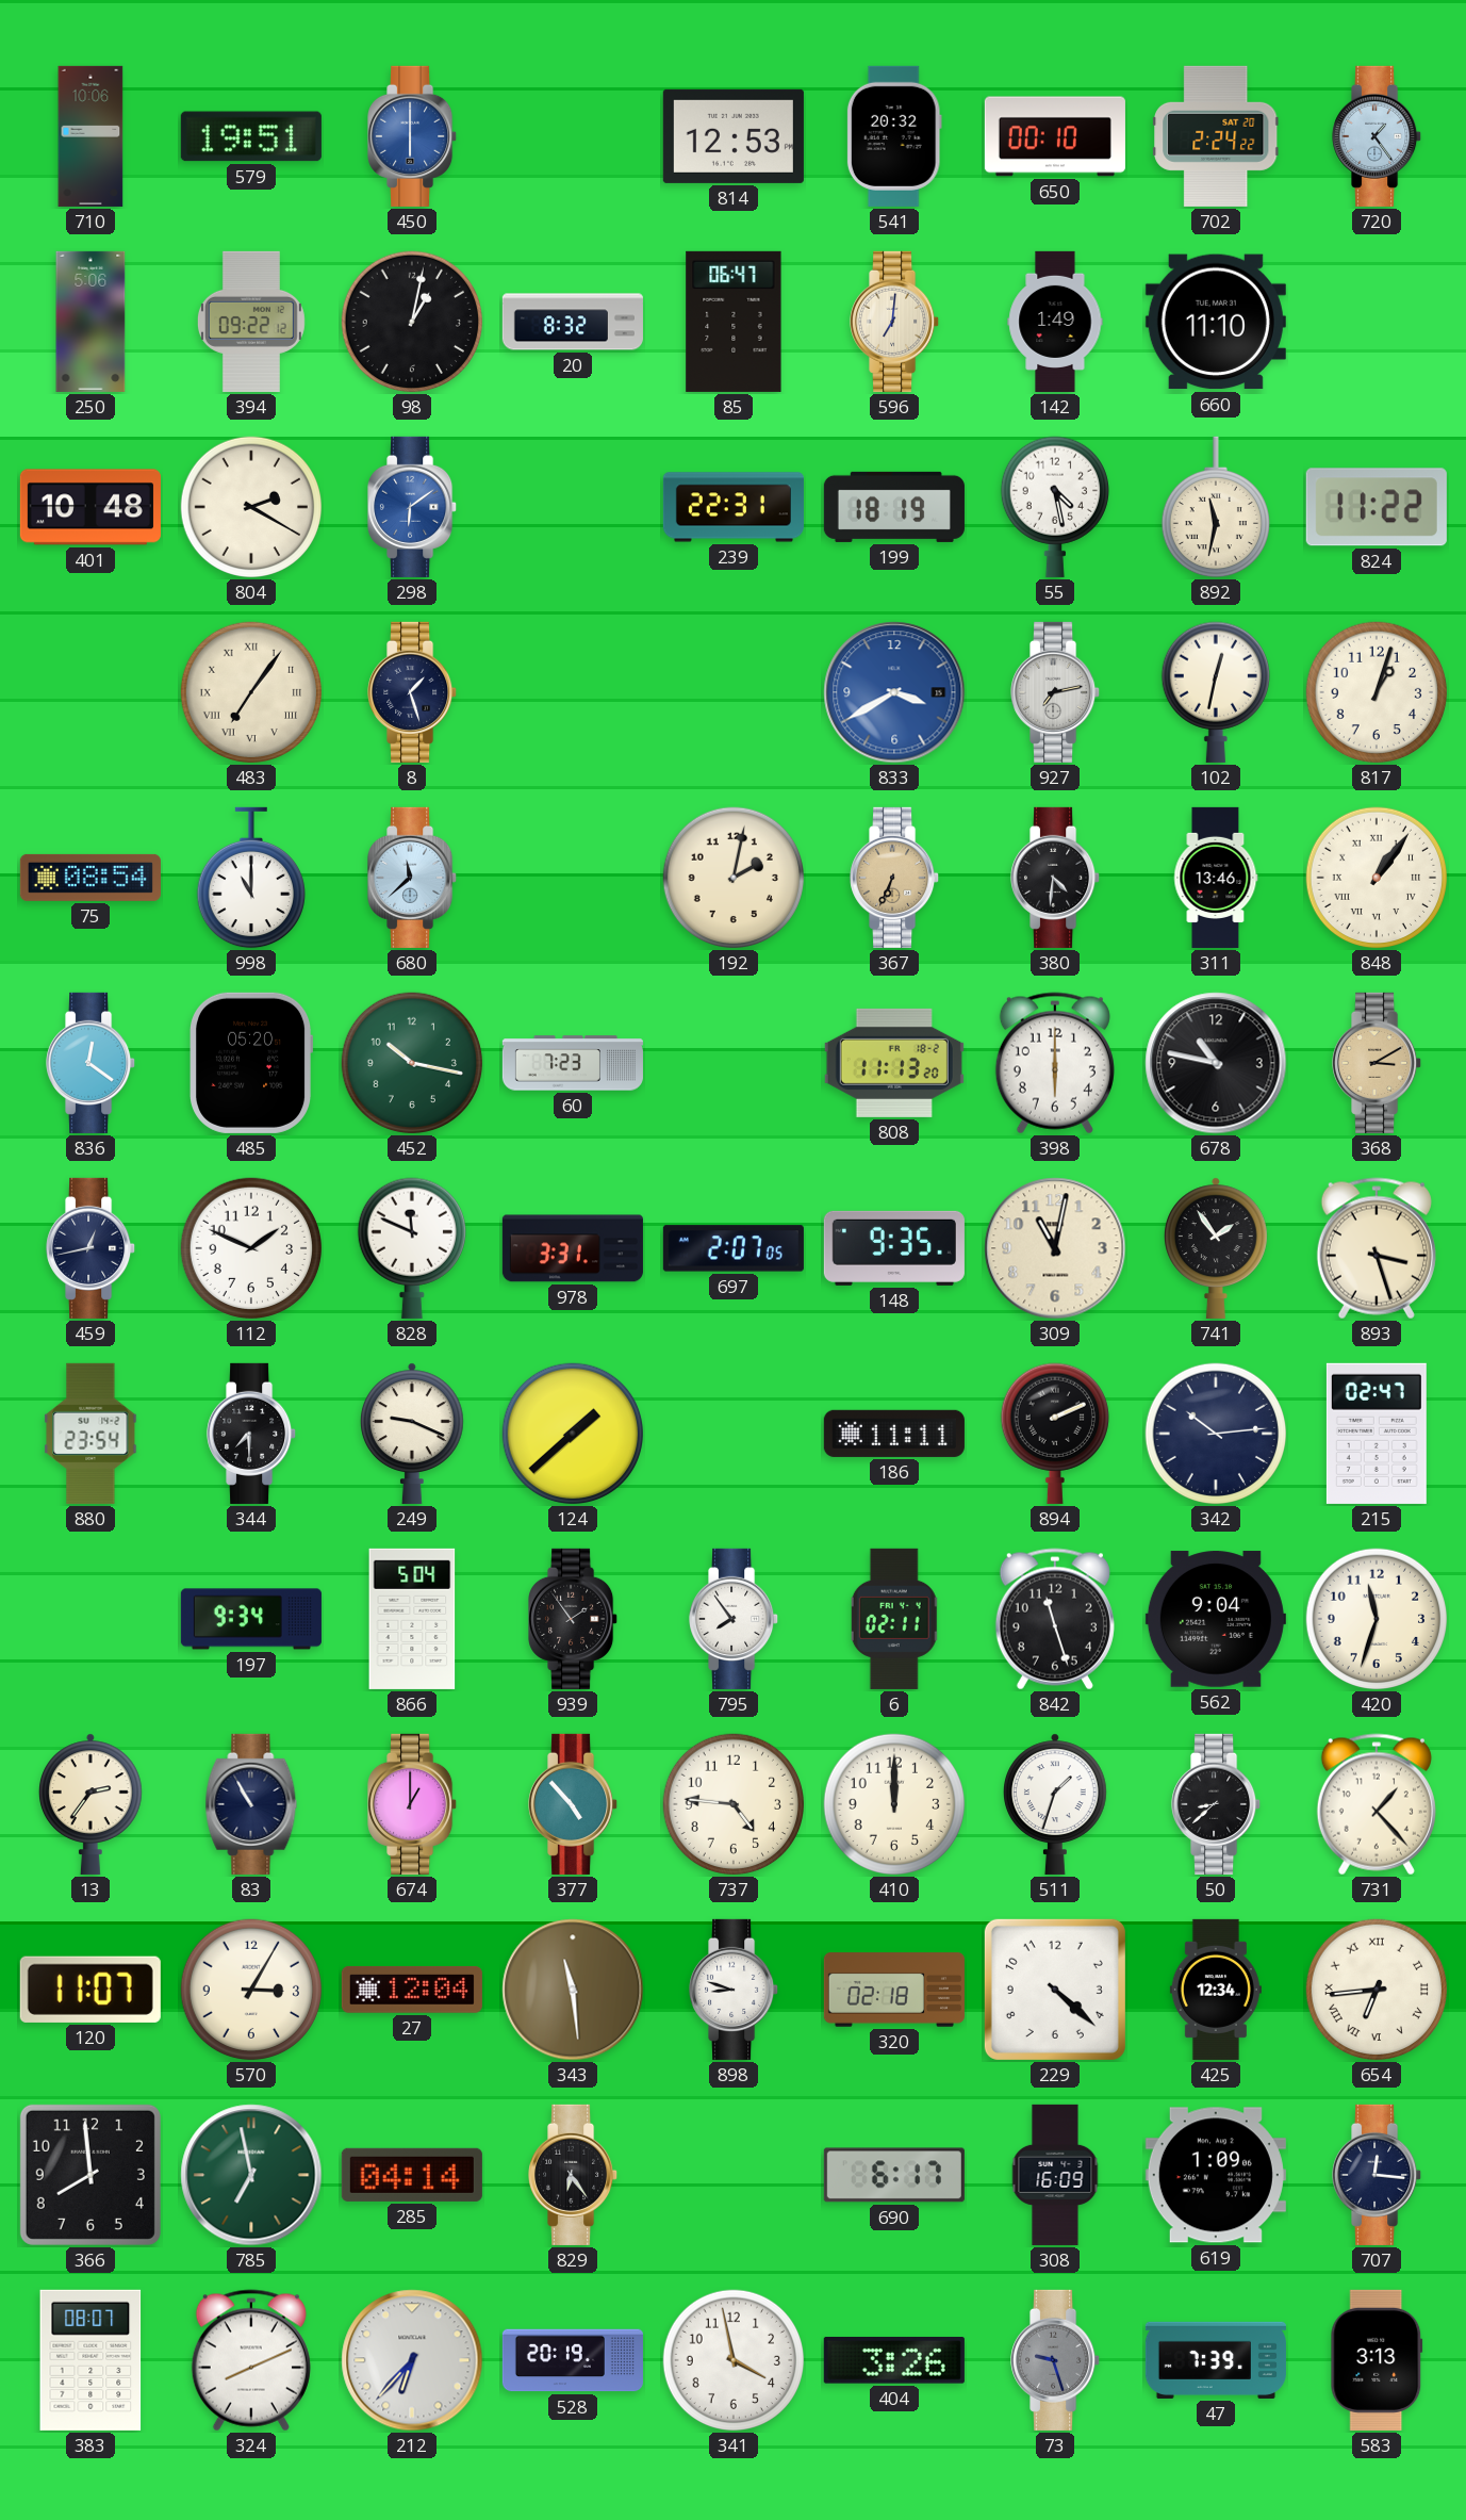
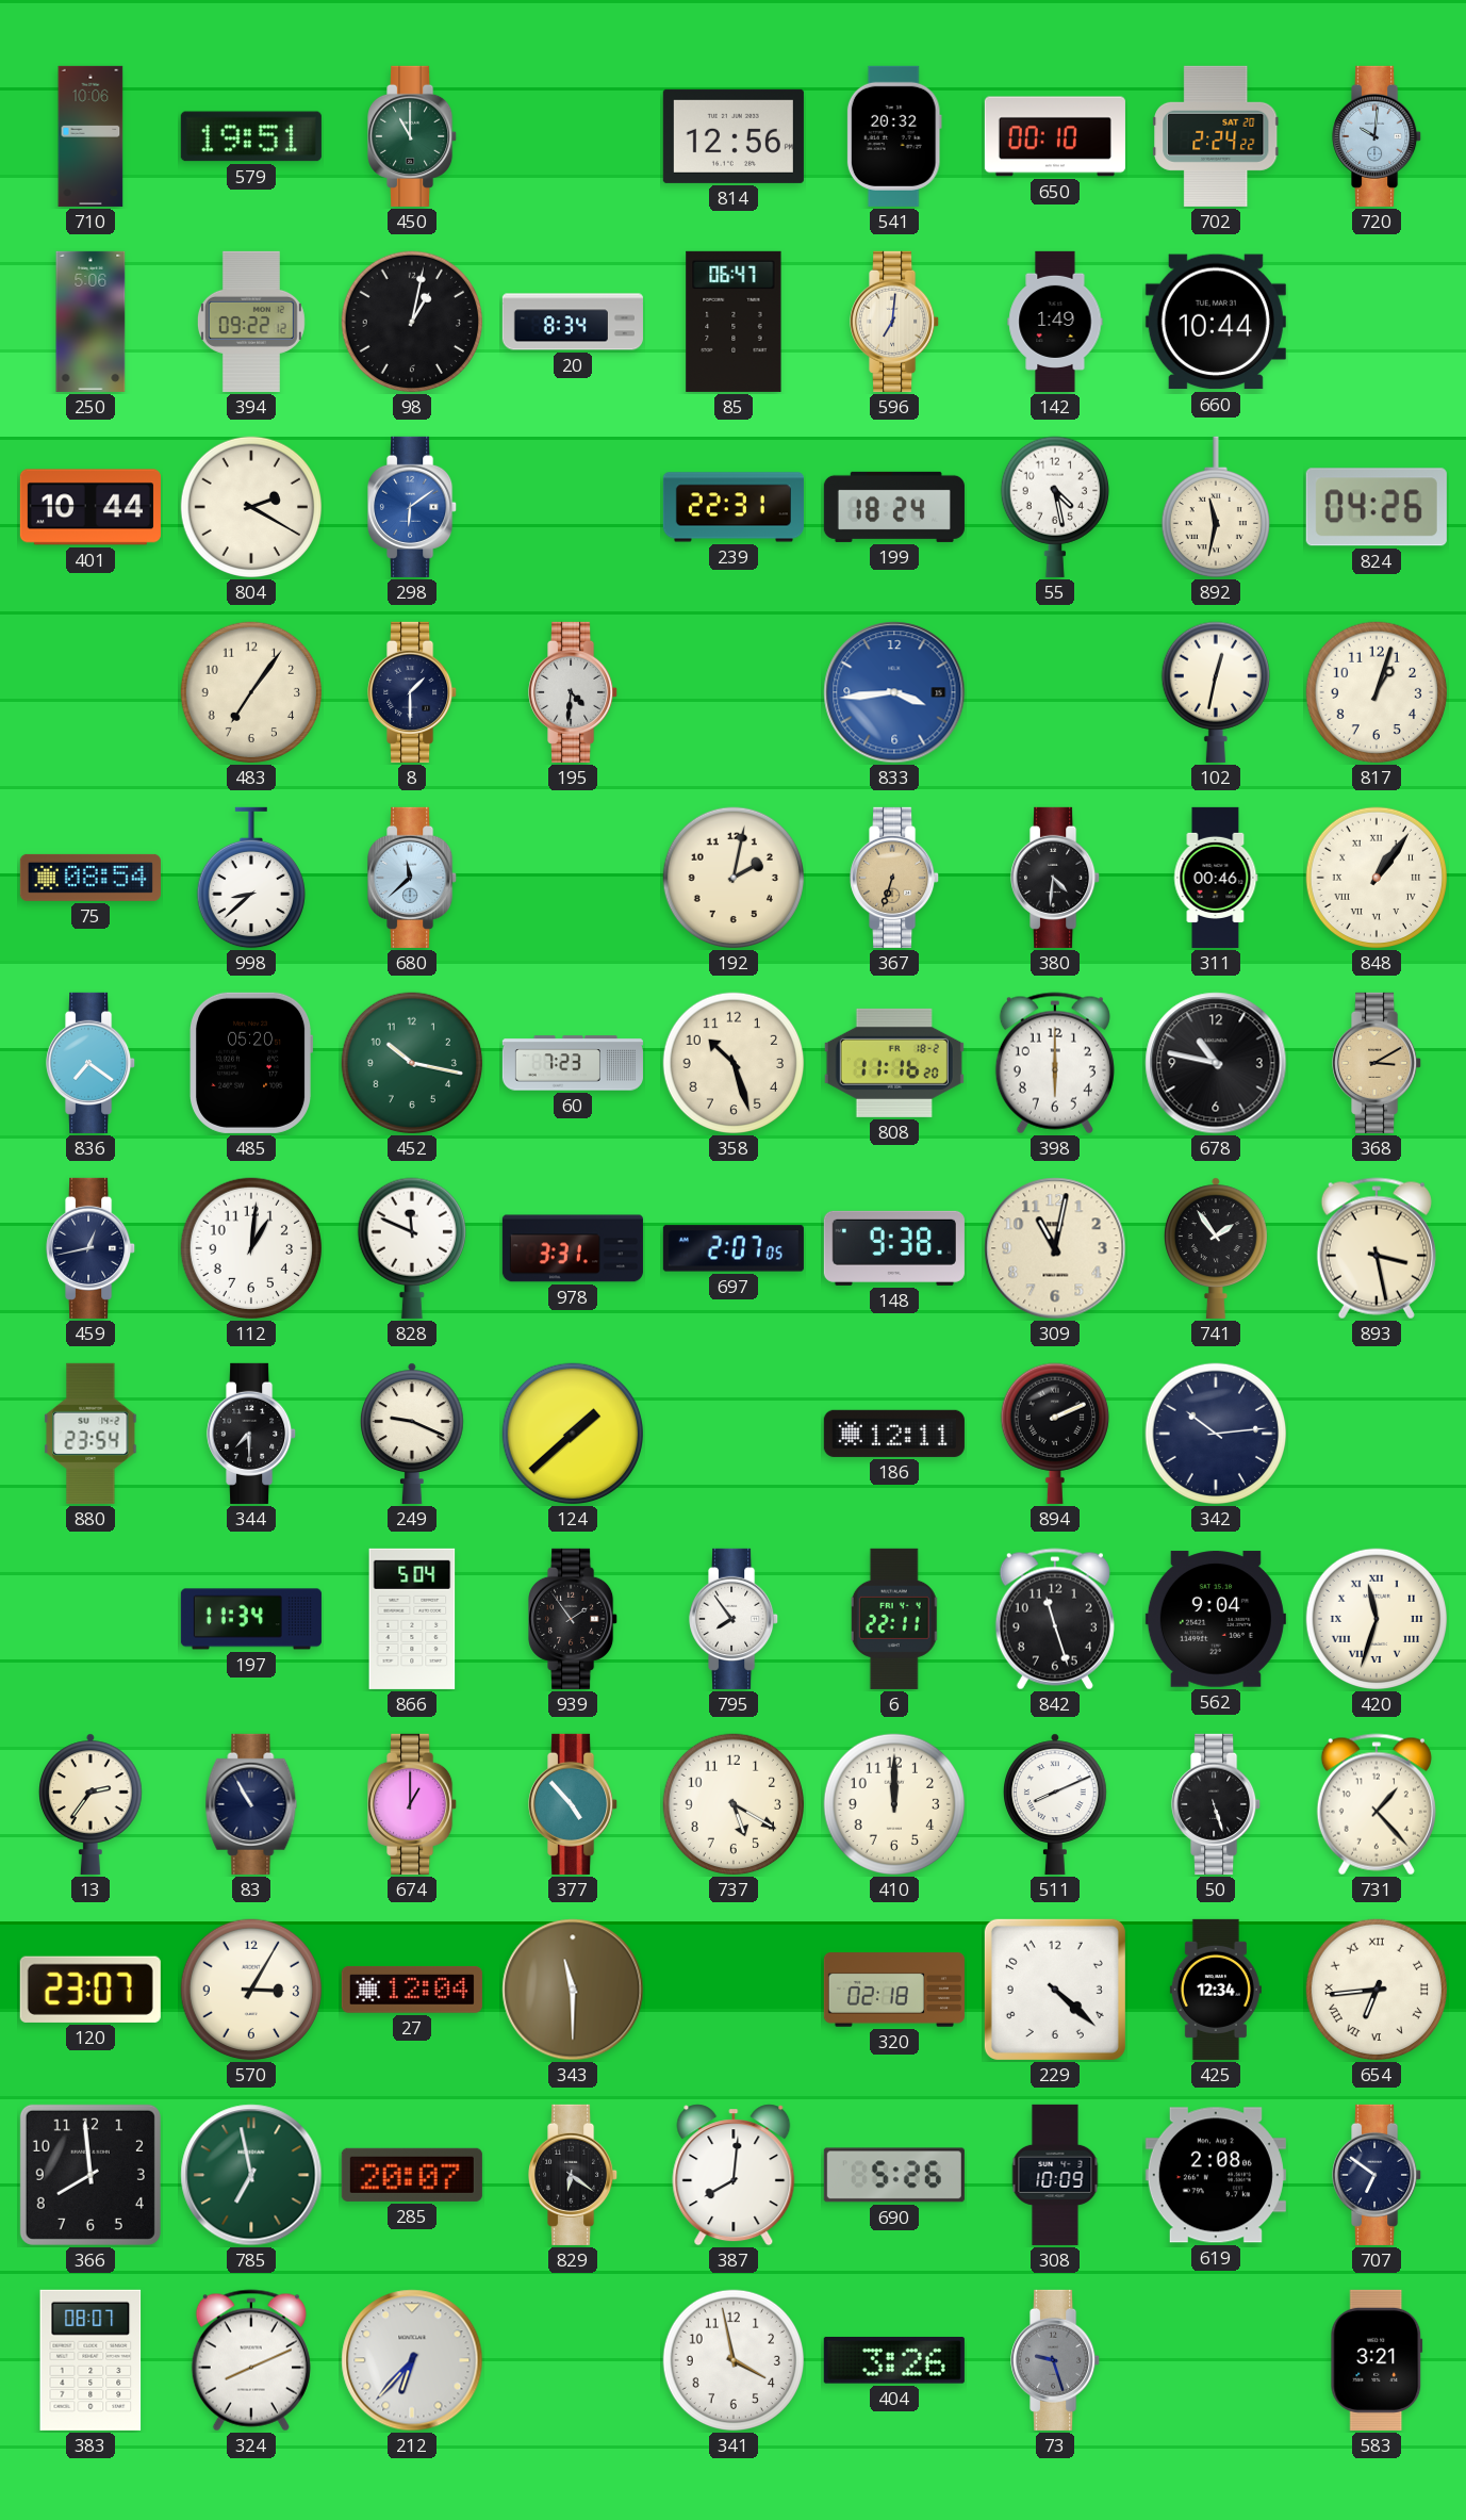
450: 6:00 -> 11:00 (413, 136)
450 dial: blue -> green (413, 136)
814: 12:53 -> 12:56 (734, 136)
720: 1:24 -> 10:01 (1378, 136)
20: 8:32 -> 8:34 (573, 322)
660: 11:10 -> 10:44 (1216, 322)
401: 10:48 -> 10:44 (90, 507)
199: 18:19 -> 18:24 (894, 507)
824: 11:22 -> 04:26 (1377, 507)
483 numerals: Roman -> Arabic (251, 692)
8: 1:27 -> 1:30 (413, 692)
195: none -> 4:31 (574, 692)
833: 3:40 -> 3:44 (894, 692)
927: 7:13 -> none (1056, 692)
998: 11:00 -> 8:38 (250, 878)
367: 6:34 -> 6:33 (895, 878)
311: 13:46 -> 00:46 (1216, 878)
836: 12:21 -> 7:21 (92, 1063)
358: none -> 10:27 (734, 1063)
808: 11:13 -> 11:16 (894, 1063)
112: 1:49 -> 1:01 (251, 1248)
148: 9:35 -> 9:38 (894, 1248)
893: 3:27 -> 3:28 (1377, 1248)
186: 11:11 -> 12:11 (894, 1434)
215: 02:47 -> none (1377, 1434)
197: 9:34 -> 11:34 (251, 1619)
6: 02:11 -> 22:11 (894, 1619)
420 numerals: Arabic -> Roman (1377, 1619)
737: 4:46 -> 5:20 (734, 1804)
511: 1:33 -> 8:11 (1056, 1804)
50: 8:38 -> 5:27 (1217, 1804)
120: 11:07 -> 23:07 (90, 1990)
343: 11:29 -> 11:30 (573, 1990)
898: 8:48 -> none (735, 1990)
285: 04:14 -> 20:07 (412, 2175)
829: 6:24 -> 6:21 (574, 2175)
387: none -> 8:01 (734, 2175)
690: 6:17 -> 5:26 (894, 2175)
308: 16:09 -> 10:09 (1055, 2175)
619: 1:09 -> 2:08 (1216, 2175)
707: 12:16 -> 6:51 (1378, 2175)
528: 20:19 -> none (573, 2360)
47: 7:39 -> none (1216, 2360)
583: 3:13 -> 3:21 (1377, 2360)
